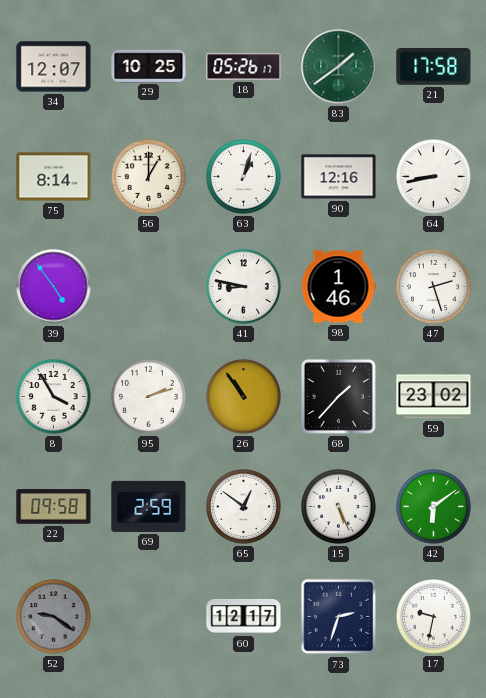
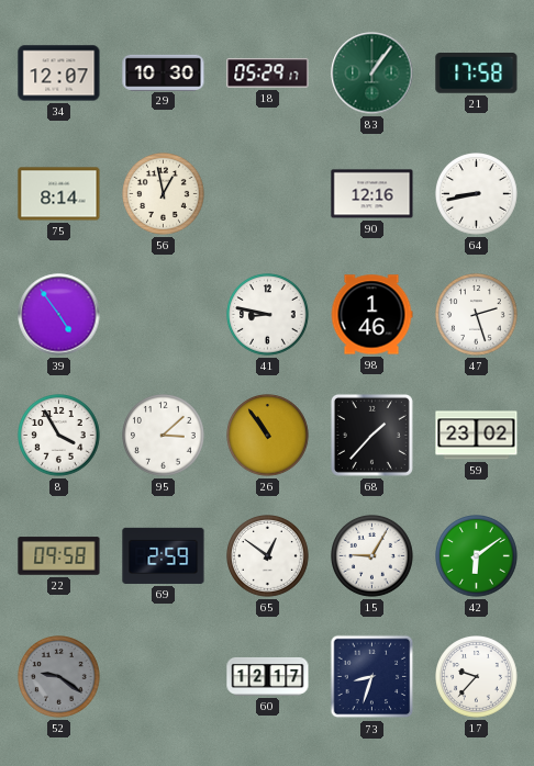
29: 10:25 -> 10:30 (164, 72)
18: 05:26 -> 05:29 (268, 74)
83: 1:39 -> 1:06 (372, 74)
56: 1:00 -> 12:58 (164, 194)
63: 1:03 -> none (244, 177)
95: 2:12 -> 3:08 (164, 436)
15: 5:26 -> 9:05 (372, 556)
73: 2:33 -> 8:33 (372, 677)
17: 9:32 -> 9:37 (477, 677)
